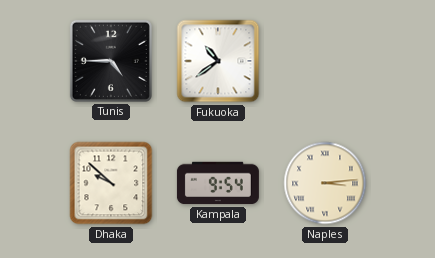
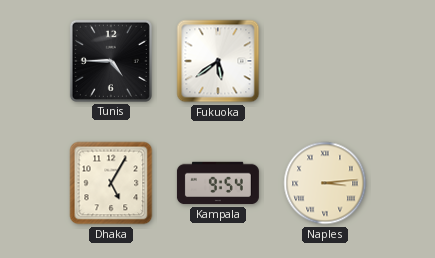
Fukuoka: 10:39 -> 5:39 (218, 61)
Dhaka: 9:52 -> 5:05 (111, 183)
